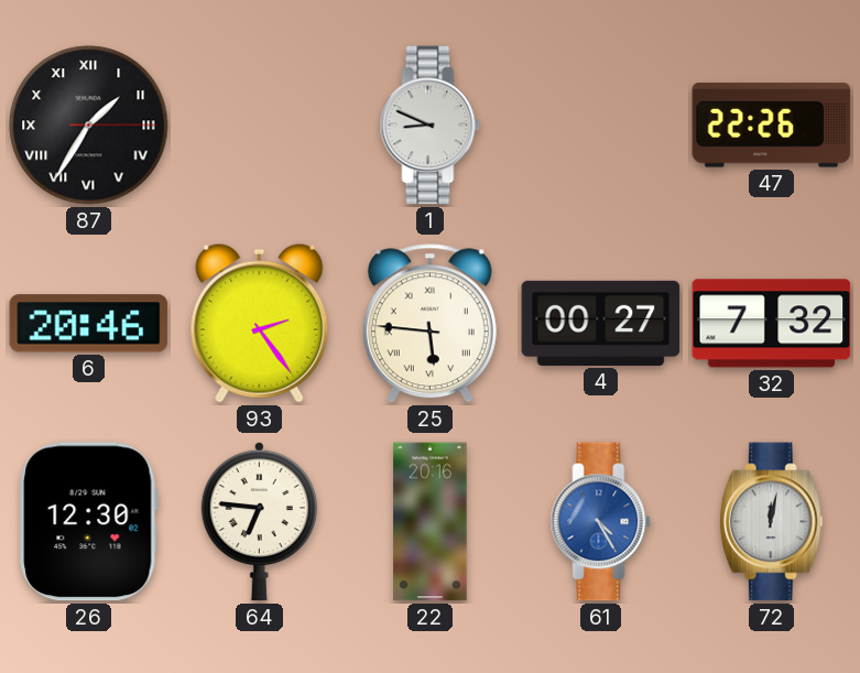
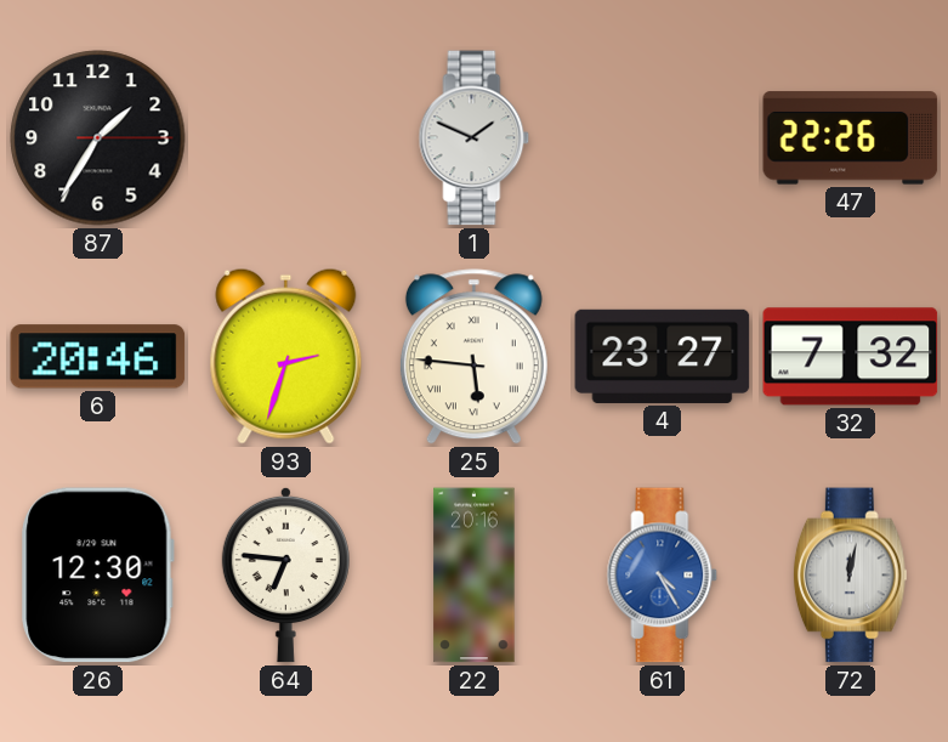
87 numerals: Roman -> Arabic (98, 138)
1: 8:49 -> 1:49 (475, 138)
93: 2:24 -> 2:33 (286, 356)
4: 00:27 -> 23:27 (663, 356)
